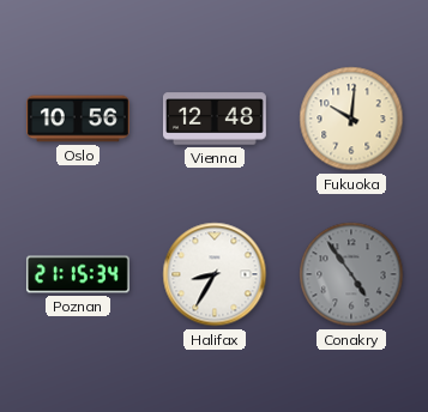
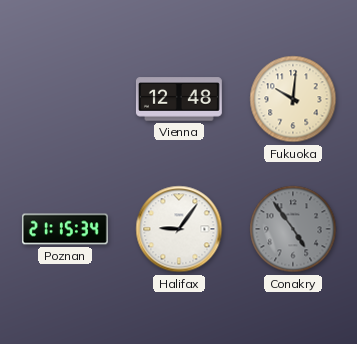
Oslo: 10:56 -> none (78, 119)
Halifax: 8:35 -> 9:06 (179, 229)
